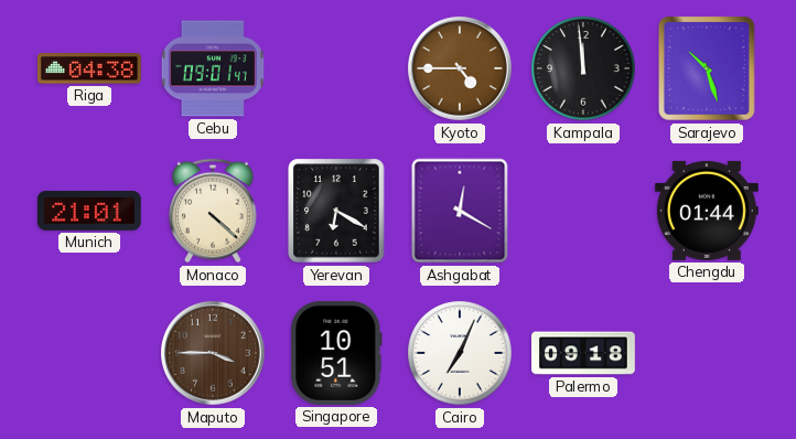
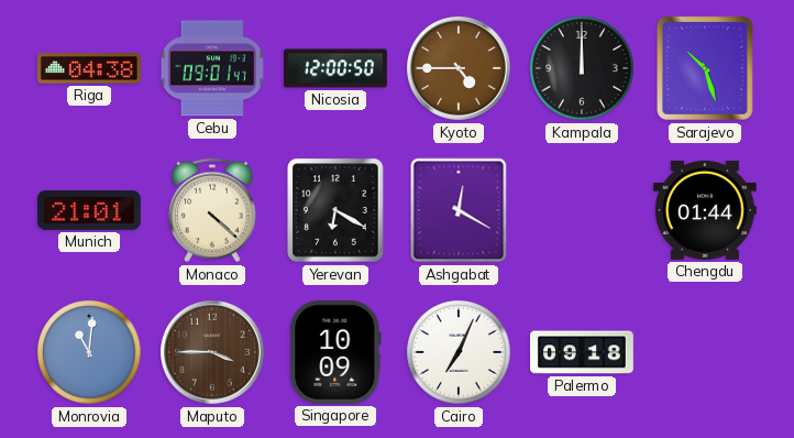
Nicosia: none -> 12:00 (337, 68)
Kampala: 11:59 -> 12:00 (582, 68)
Monrovia: none -> 11:01 (89, 352)
Singapore: 10:51 -> 10:09 (335, 352)
